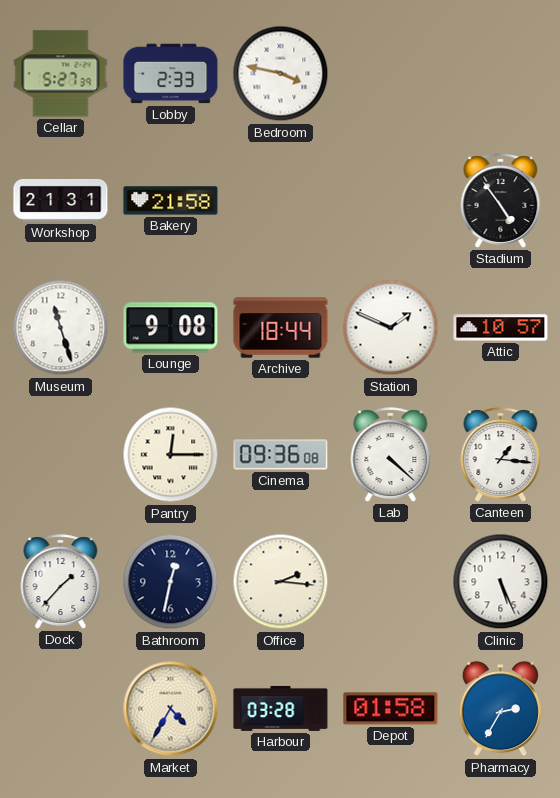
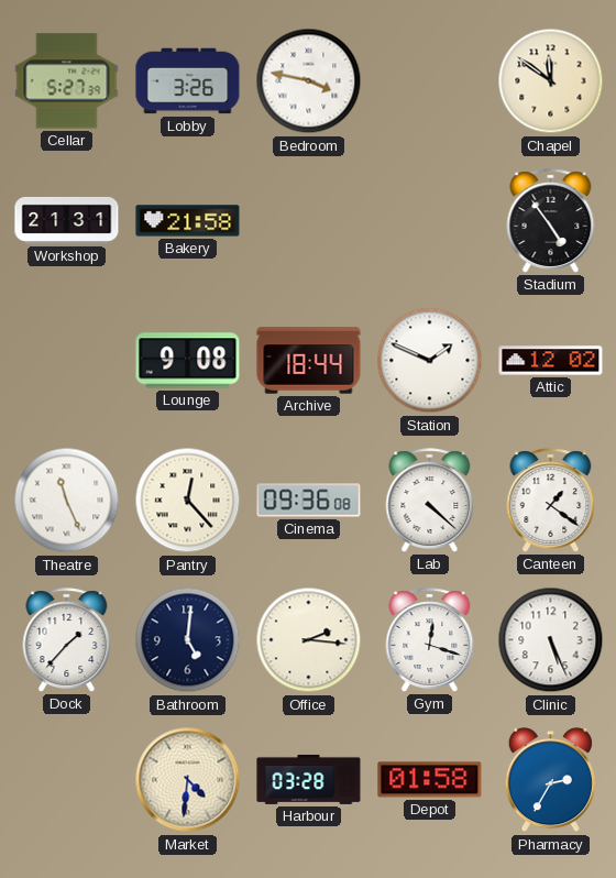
Lobby: 2:33 -> 3:26 (188, 81)
Chapel: none -> 11:51 (551, 81)
Museum: 11:27 -> none (61, 328)
Attic: 10:57 -> 12:02 (551, 361)
Theatre: none -> 11:26 (67, 501)
Pantry: 12:15 -> 12:23 (188, 501)
Canteen: 1:16 -> 1:21 (551, 501)
Bathroom: 12:32 -> 5:01 (188, 640)
Gym: none -> 12:18 (430, 640)
Market: 4:35 -> 4:31 (188, 780)
